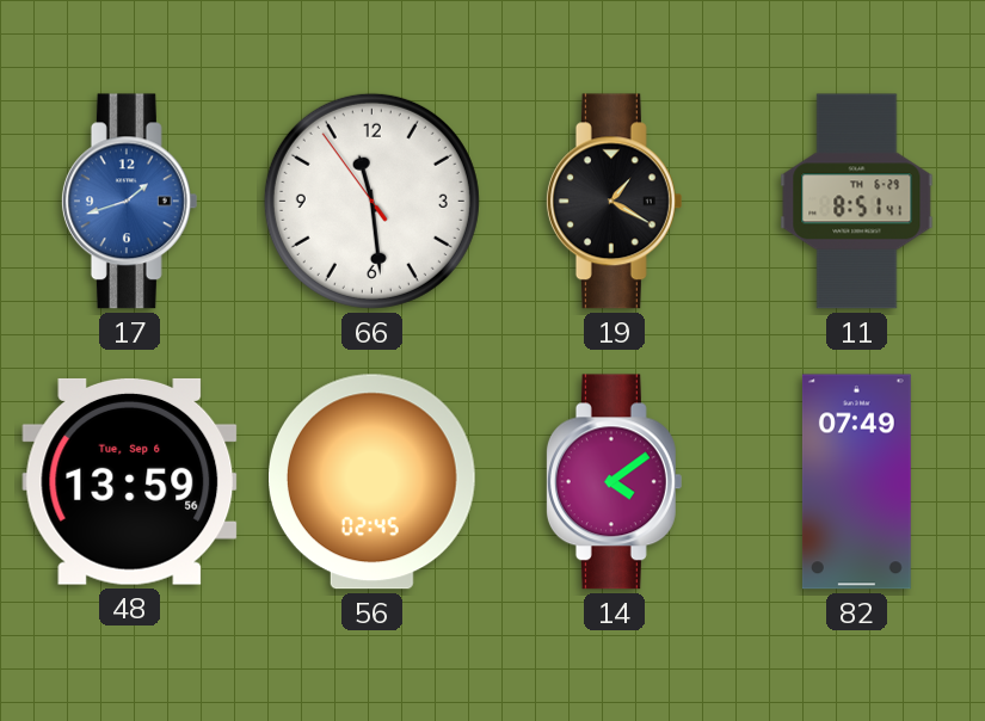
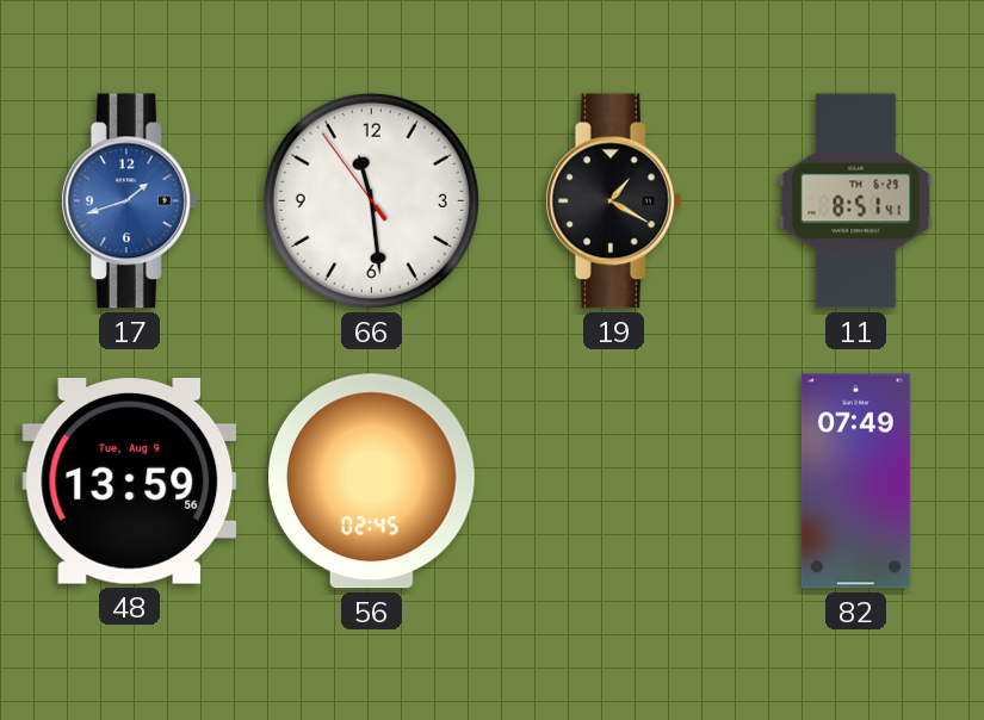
48 date: Tue, Sep 6 -> Tue, Aug 9 (130, 480)
14: 4:09 -> none (614, 482)
